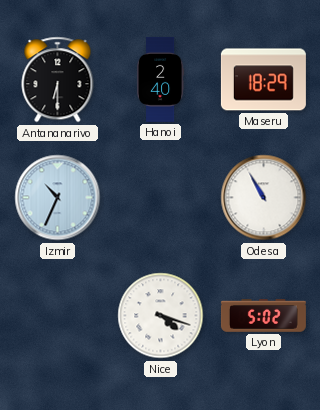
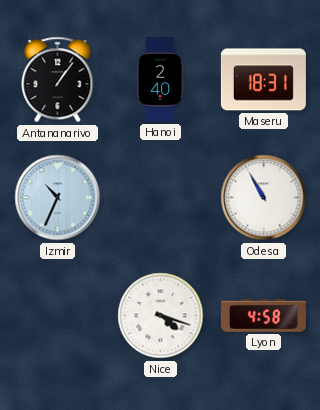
Antananarivo: 6:30 -> 1:06 (58, 80)
Maseru: 18:29 -> 18:31 (263, 80)
Lyon: 5:02 -> 4:58 (263, 316)
